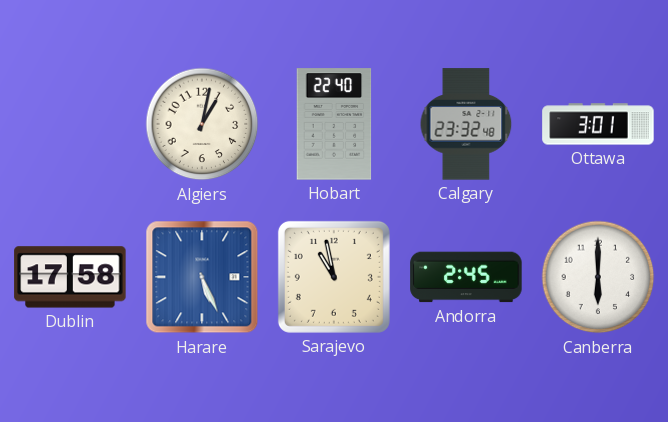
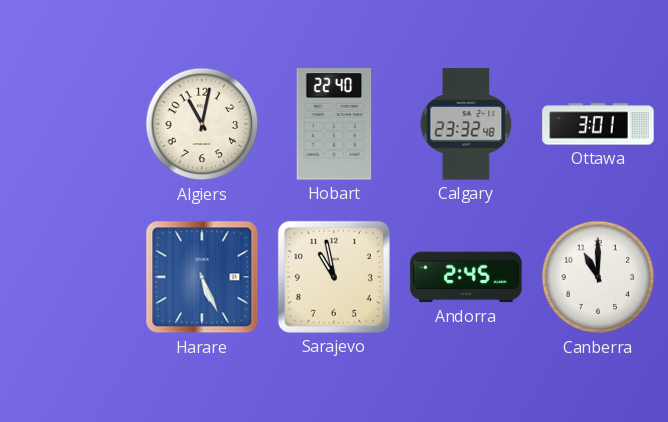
Algiers: 1:02 -> 11:02 (202, 124)
Dublin: 17:58 -> none (70, 277)
Canberra: 6:00 -> 11:00 (598, 277)
